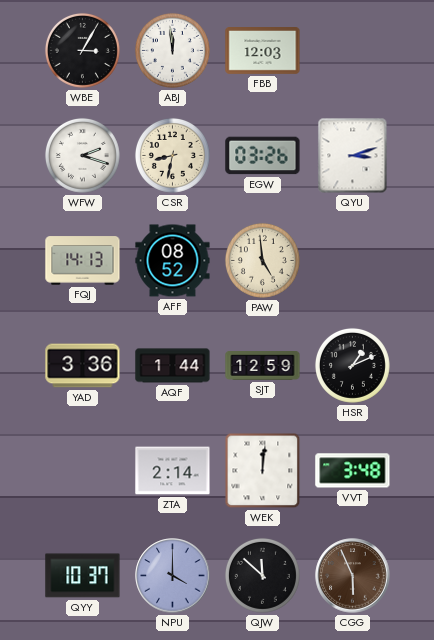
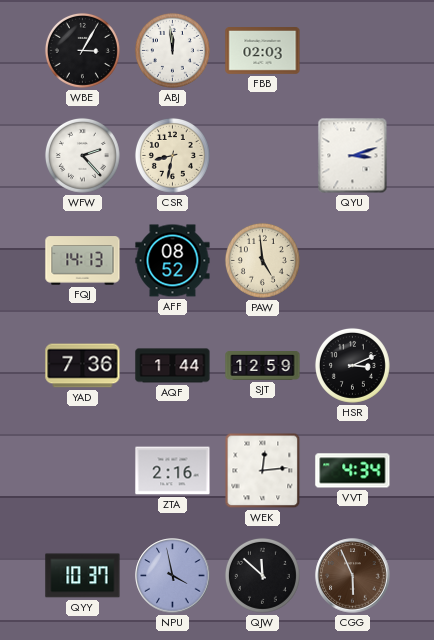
FBB: 12:03 -> 02:03 (263, 51)
WFW: 2:18 -> 2:23 (82, 155)
EGW: 03:26 -> none (263, 156)
YAD: 3:36 -> 7:36 (83, 366)
HSR: 1:11 -> 3:11 (352, 365)
ZTA: 2:14 -> 2:16 (173, 471)
WEK: 12:01 -> 12:14 (263, 471)
VVT: 3:48 -> 4:34 (353, 471)
NPU: 4:00 -> 3:58 (173, 576)
